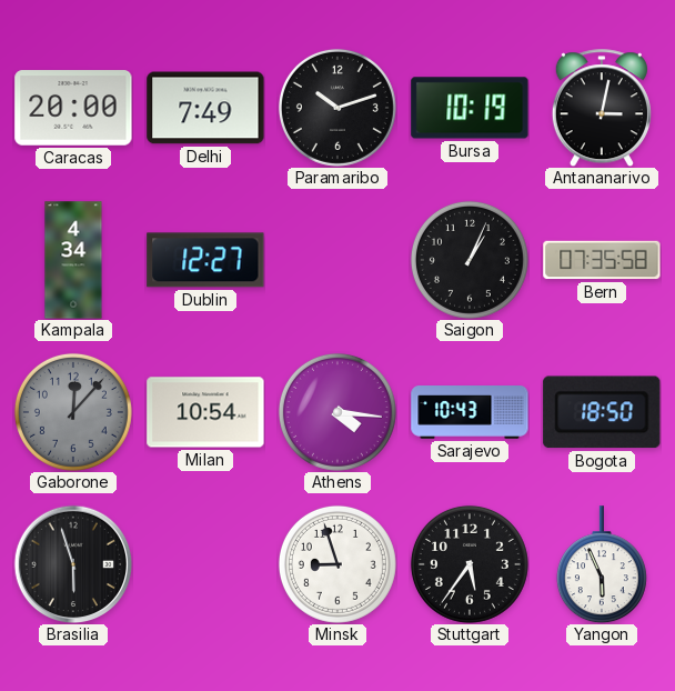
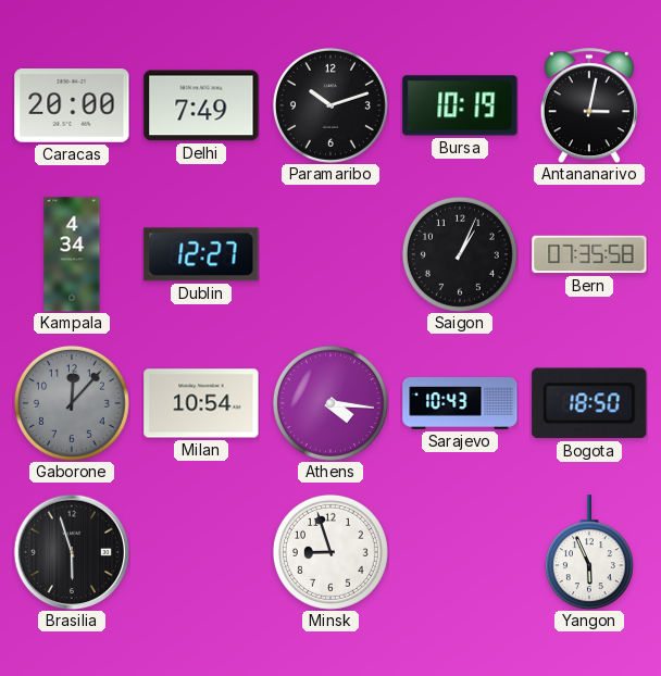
Stuttgart: 5:36 -> none (470, 564)
